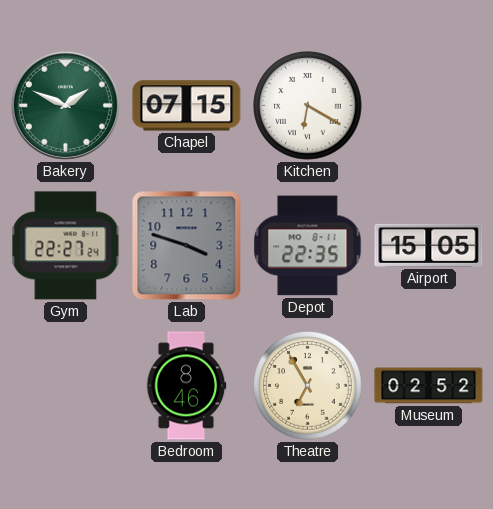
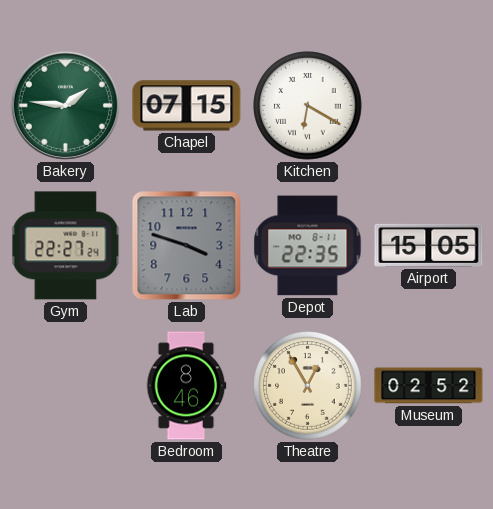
Bakery: 1:49 -> 1:46 (65, 105)
Theatre: 6:55 -> 12:55 (308, 386)
